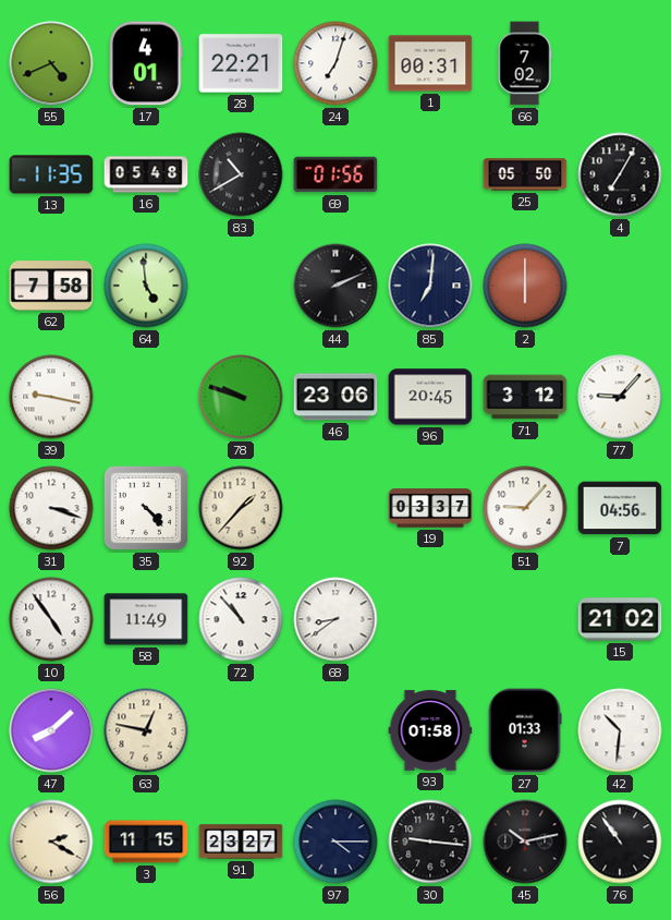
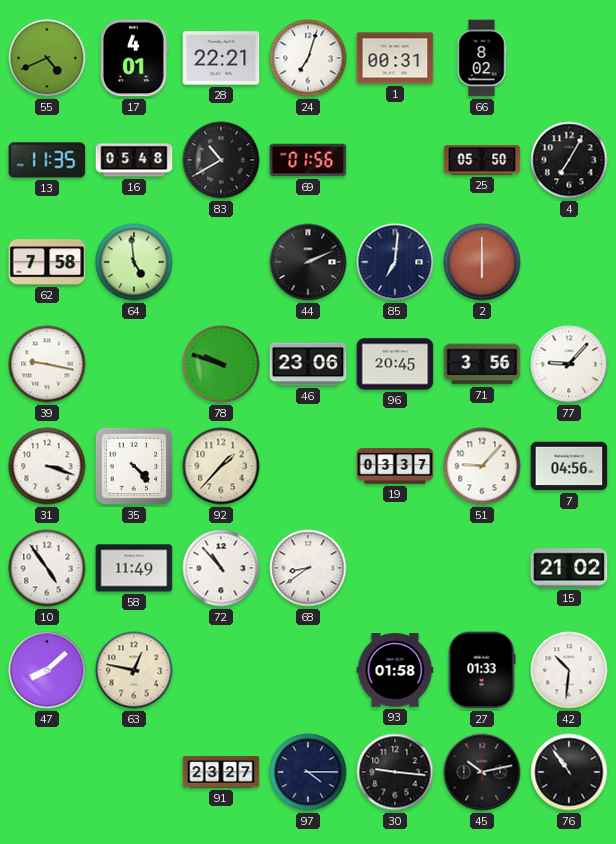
66: 7:02 -> 8:02 (482, 58)
71: 3:12 -> 3:56 (482, 364)
56: 2:20 -> none (51, 842)
3: 11:15 -> none (146, 842)
